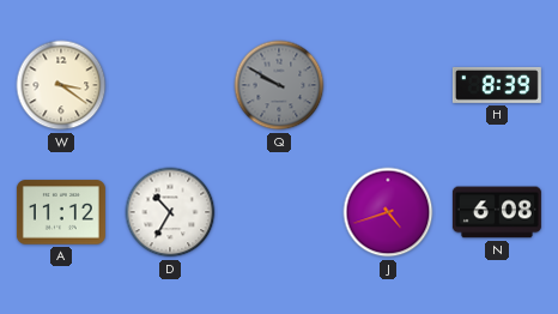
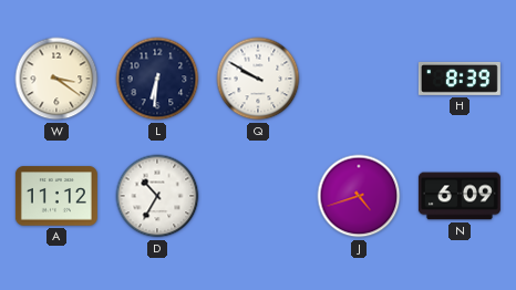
L: none -> 6:31 (157, 79)
Q dial: grey -> white (258, 79)
N: 6:08 -> 6:09 (460, 196)
